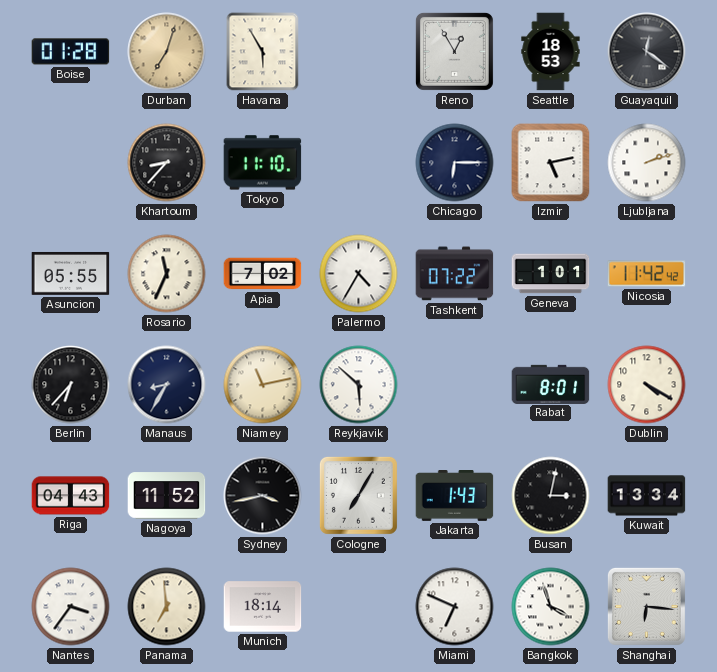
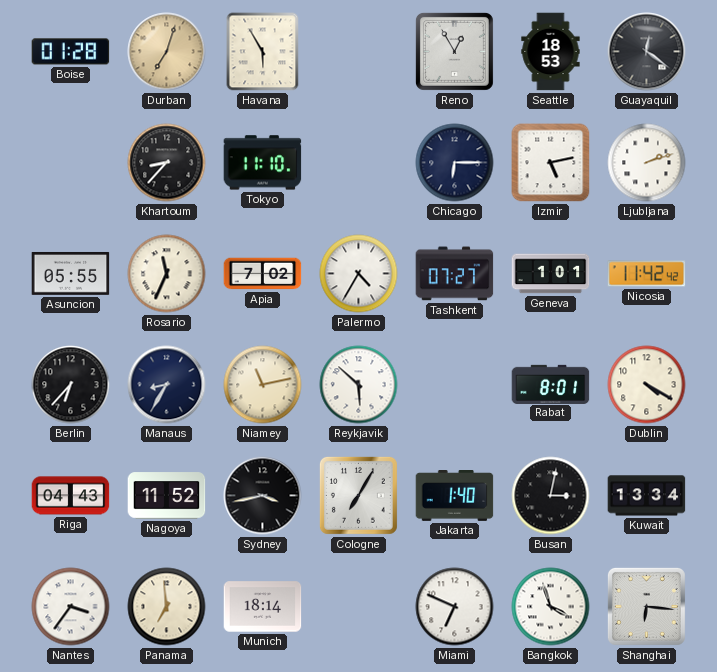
Tashkent: 07:22 -> 07:27 (455, 274)
Jakarta: 1:43 -> 1:40 (455, 496)
